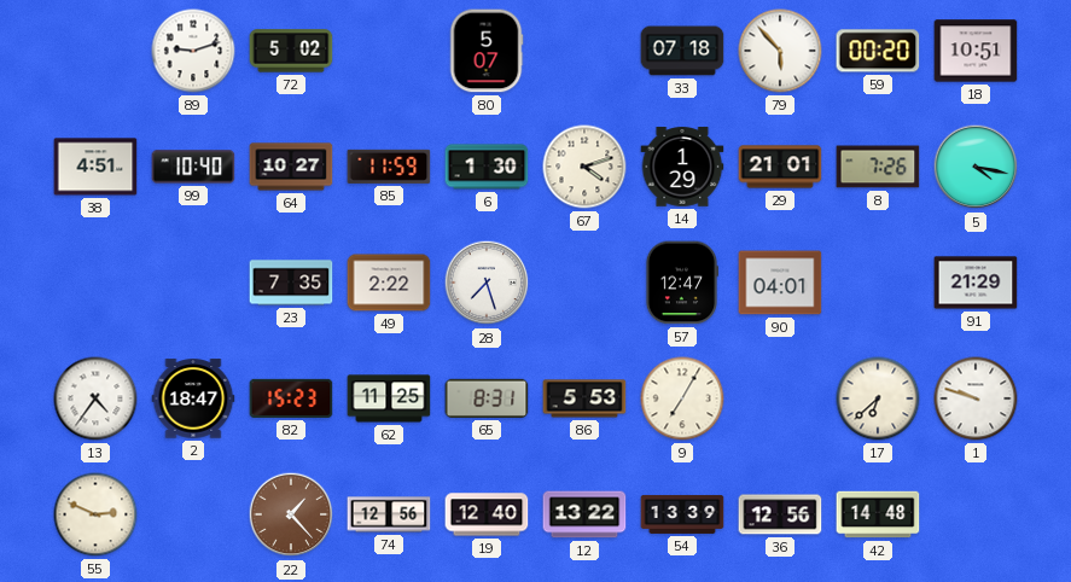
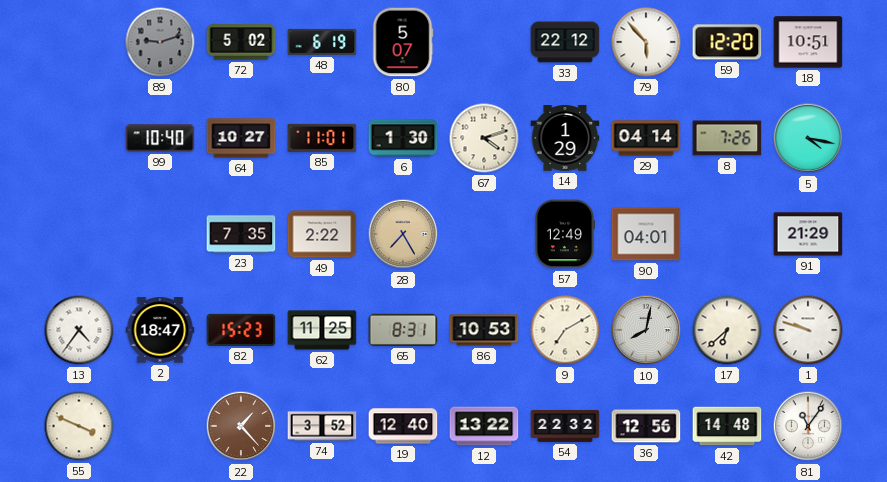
89 dial: white -> grey (160, 42)
48: none -> 6:19 (322, 42)
33: 07:18 -> 22:12 (565, 42)
59: 00:20 -> 12:20 (727, 42)
38: 4:51 -> none (95, 167)
85: 11:59 -> 11:01 (322, 138)
29: 21:01 -> 04:14 (646, 138)
28: 7:27 -> 7:25 (403, 234)
28 dial: white -> champagne (403, 234)
57: 12:47 -> 12:49 (565, 234)
86: 5:53 -> 10:53 (484, 330)
9: 7:05 -> 7:10 (565, 330)
10: none -> 8:02 (646, 330)
55: 2:49 -> 3:49 (79, 426)
74: 12:56 -> 3:52 (322, 426)
54: 13:39 -> 22:32 (565, 426)
81: none -> 11:06 (808, 426)
